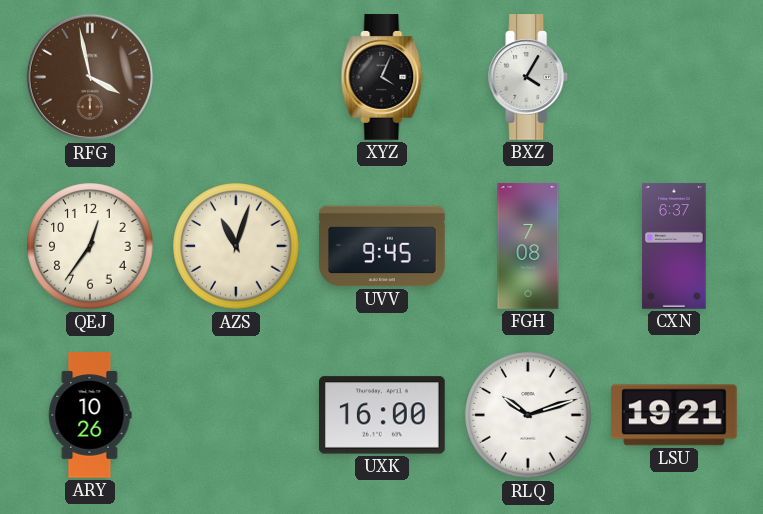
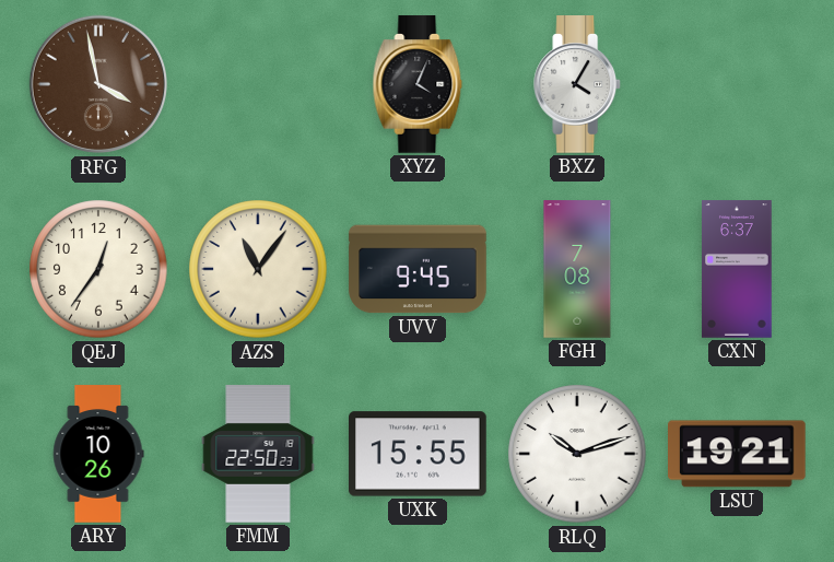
AZS: 11:03 -> 11:06 (258, 269)
FMM: none -> 22:50 (258, 454)
UXK: 16:00 -> 15:55 (418, 454)
